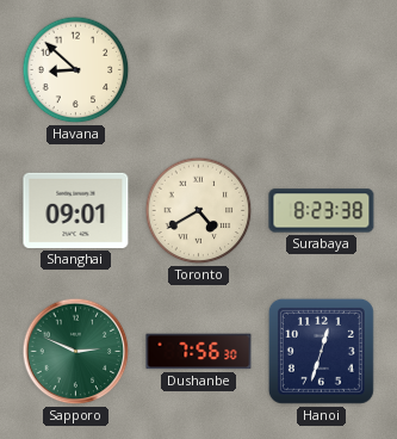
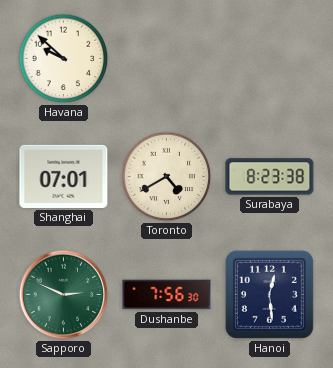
Havana: 8:52 -> 9:52 (64, 59)
Shanghai: 09:01 -> 07:01 (64, 176)
Hanoi: 12:33 -> 12:29 (269, 294)
